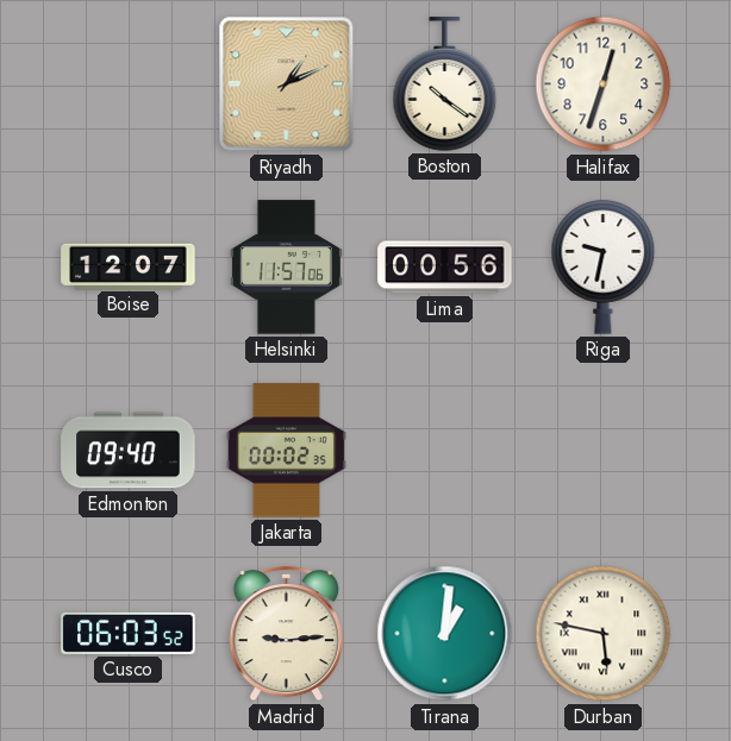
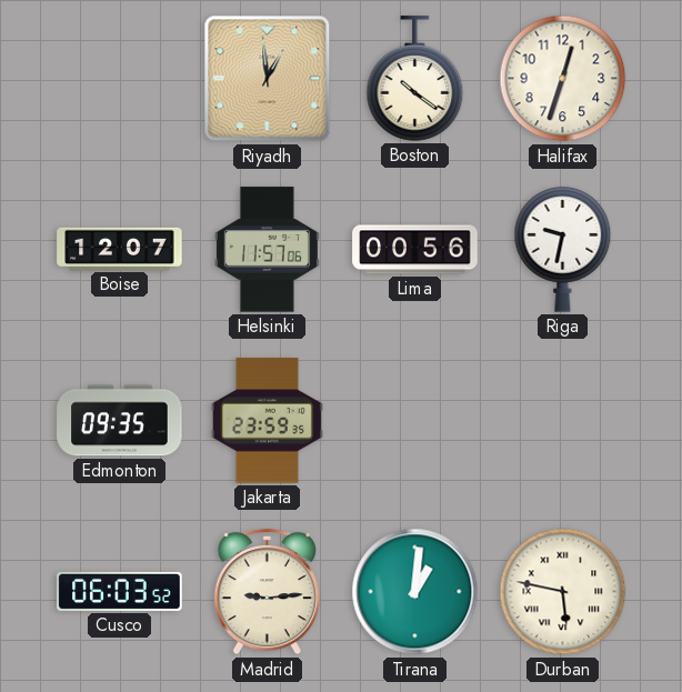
Riyadh: 1:11 -> 12:59 (268, 79)
Edmonton: 09:40 -> 09:35 (120, 421)
Jakarta: 00:02 -> 23:59 (267, 421)
